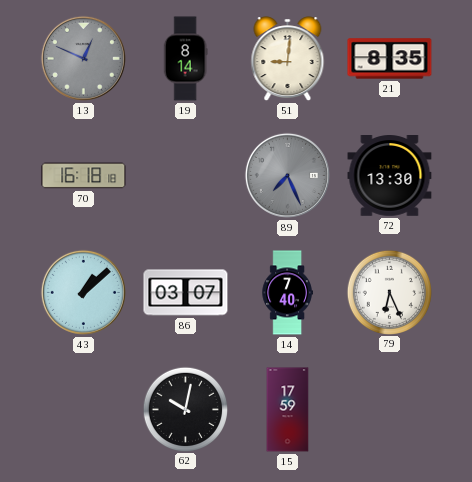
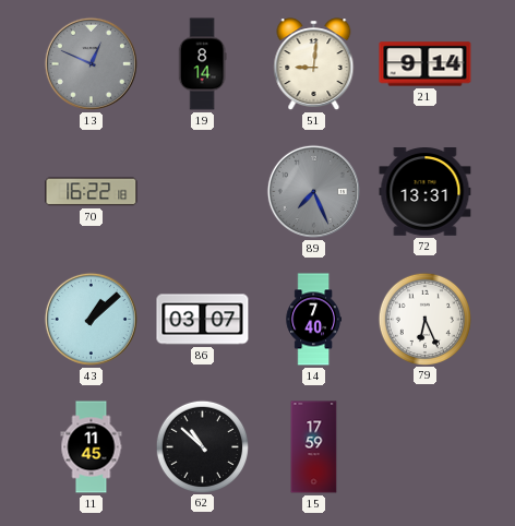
21: 8:35 -> 9:14 (426, 64)
70: 16:18 -> 16:22 (92, 192)
72: 13:30 -> 13:31 (426, 192)
11: none -> 11:45 (92, 447)
62: 10:02 -> 10:52 (202, 446)
